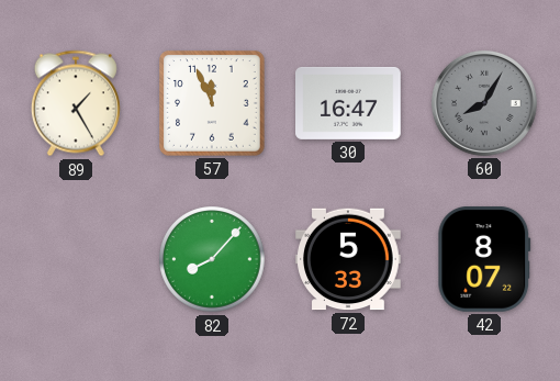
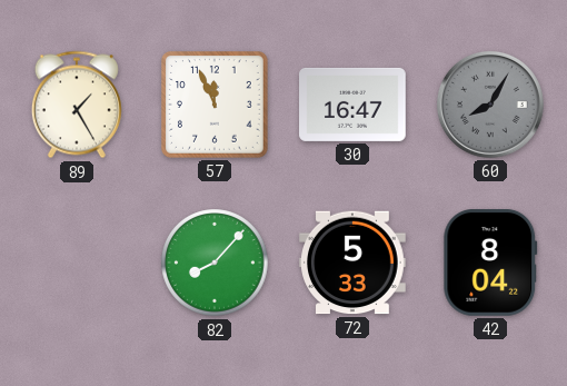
42: 8:07 -> 8:04 (490, 264)
